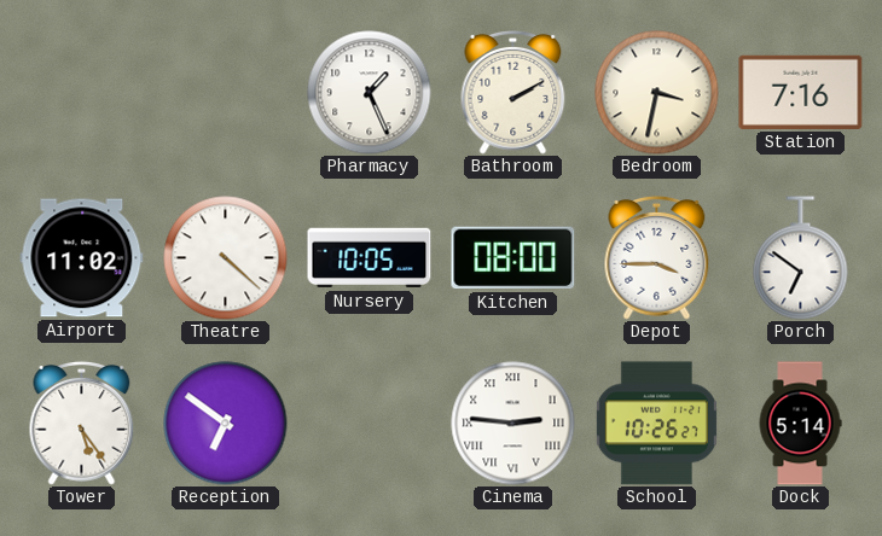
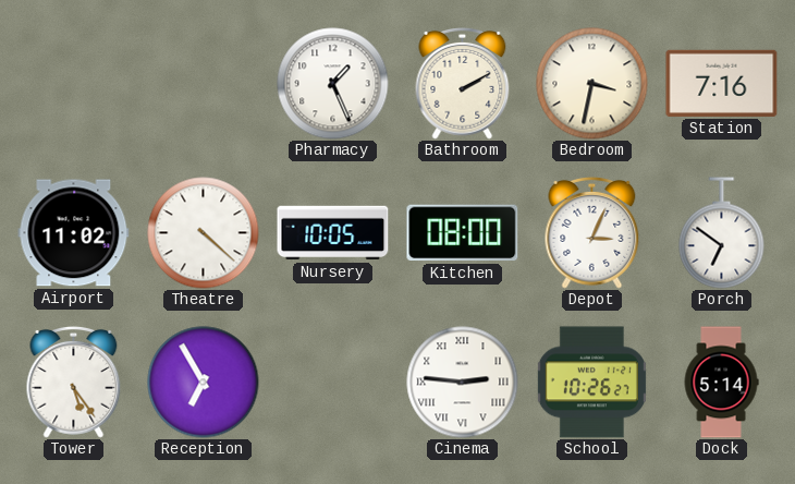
Depot: 3:45 -> 3:04 (592, 232)
Reception: 6:51 -> 6:55 (204, 383)
